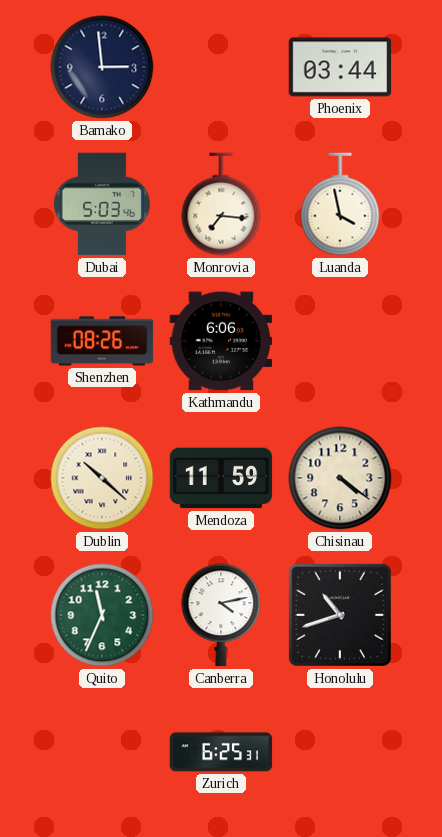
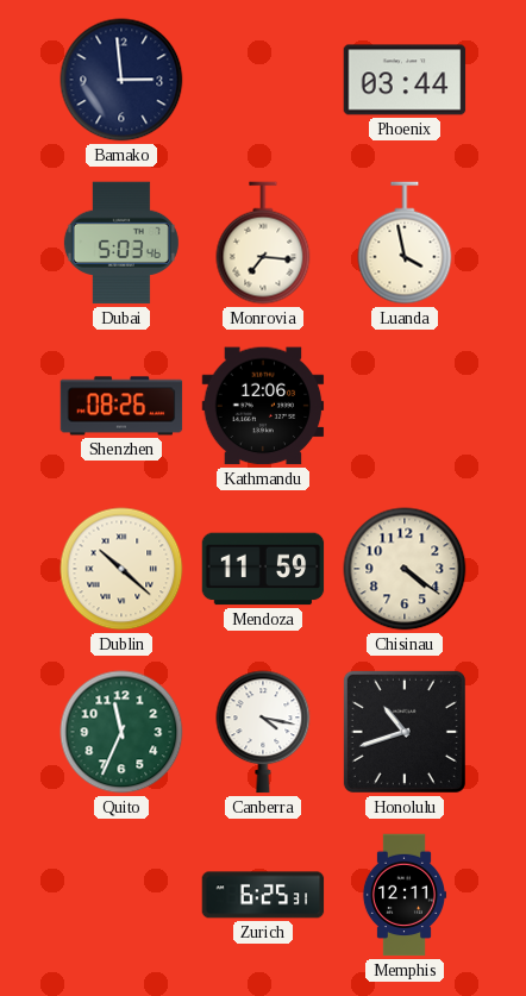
Kathmandu: 6:06 -> 12:06 (263, 406)
Canberra: 4:13 -> 4:17 (263, 732)
Memphis: none -> 12:11 (405, 895)
